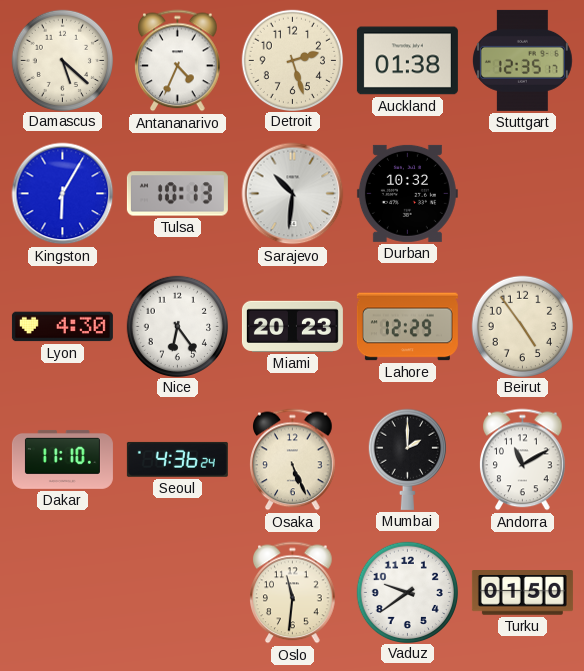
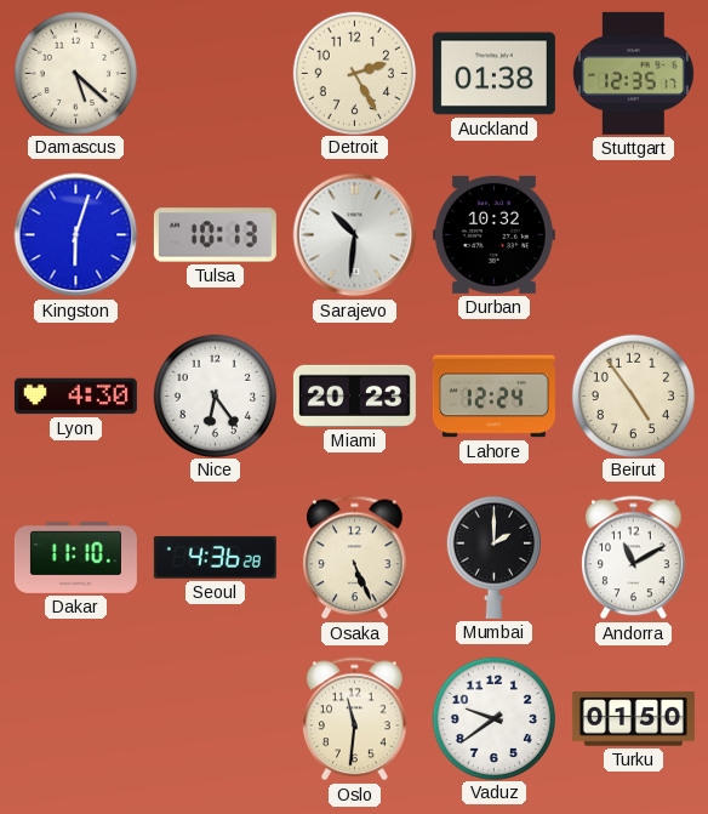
Antananarivo: 4:34 -> none (178, 61)
Detroit: 2:27 -> 2:25 (354, 73)
Kingston: 6:05 -> 6:03 (76, 235)
Lahore: 12:29 -> 12:24 (493, 397)
Seoul: 4:36:24 -> 4:36:28 (215, 557)
